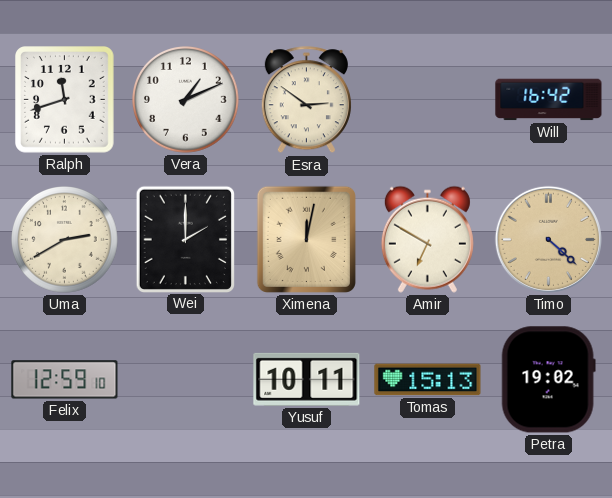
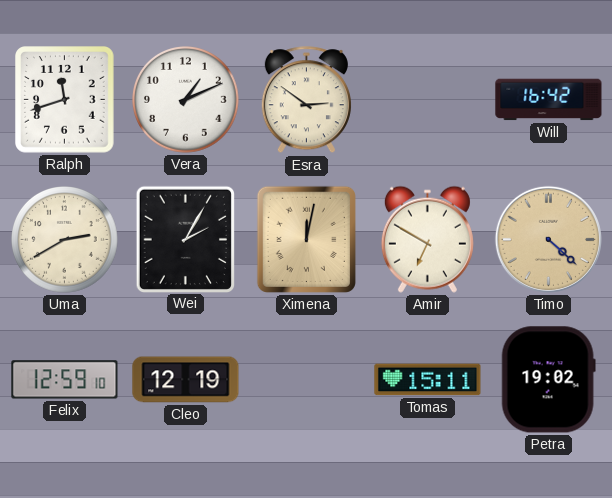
Wei: 2:00 -> 2:05 (185, 239)
Cleo: none -> 12:19 (186, 380)
Yusuf: 10:11 -> none (307, 379)
Tomas: 15:13 -> 15:11 (428, 380)
